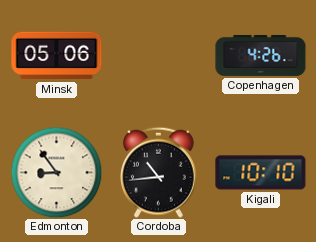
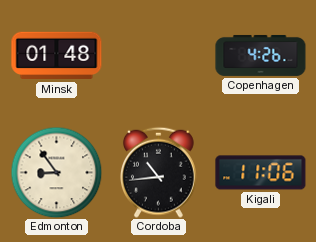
Minsk: 05:06 -> 01:48 (57, 56)
Kigali: 10:10 -> 11:06 (261, 173)
